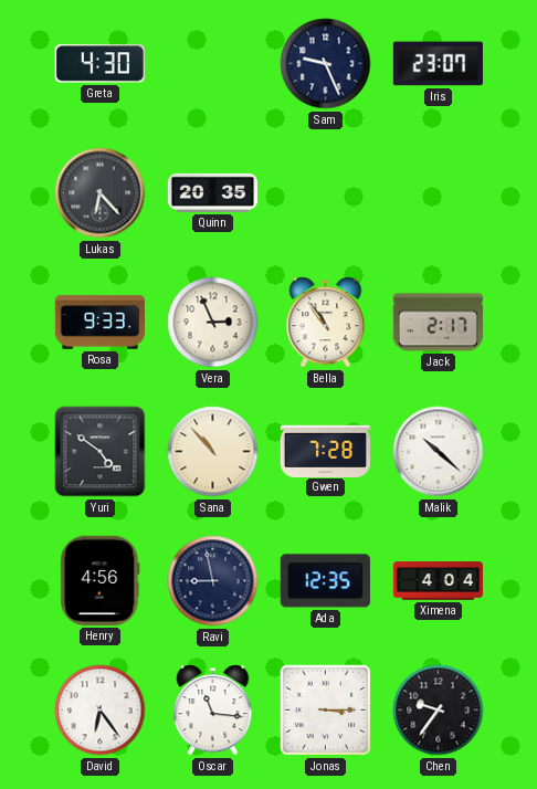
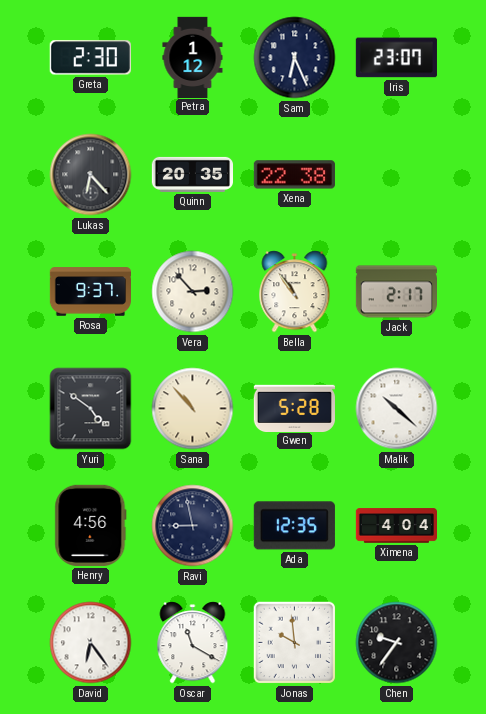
Greta: 4:30 -> 2:30 (90, 58)
Petra: none -> 1:12 (193, 57)
Sam: 9:26 -> 6:26 (295, 58)
Xena: none -> 22:38 (294, 175)
Rosa: 9:33 -> 9:37 (90, 292)
Vera: 2:56 -> 2:53 (193, 292)
Gwen: 7:28 -> 5:28 (294, 408)
Oscar: 11:16 -> 11:20 (193, 643)
Jonas: 3:15 -> 9:59 (295, 643)
